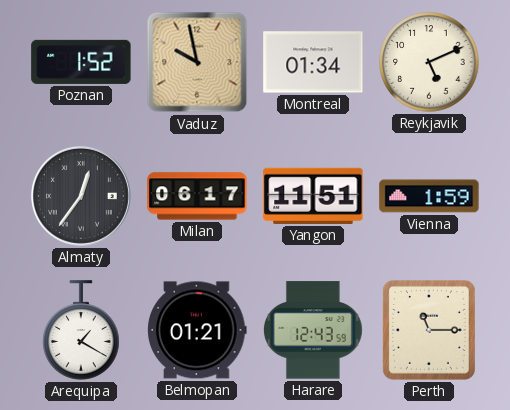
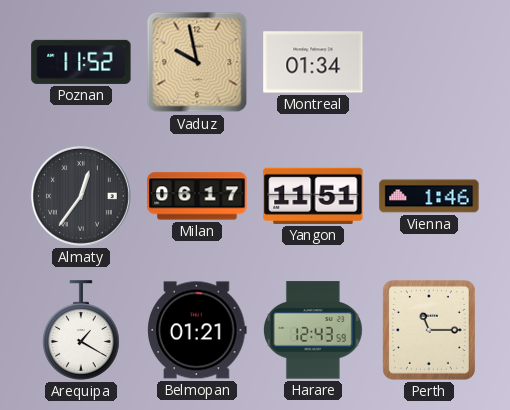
Poznan: 1:52 -> 11:52 (81, 62)
Reykjavik: 5:11 -> none (429, 62)
Vienna: 1:59 -> 1:46 (429, 196)
